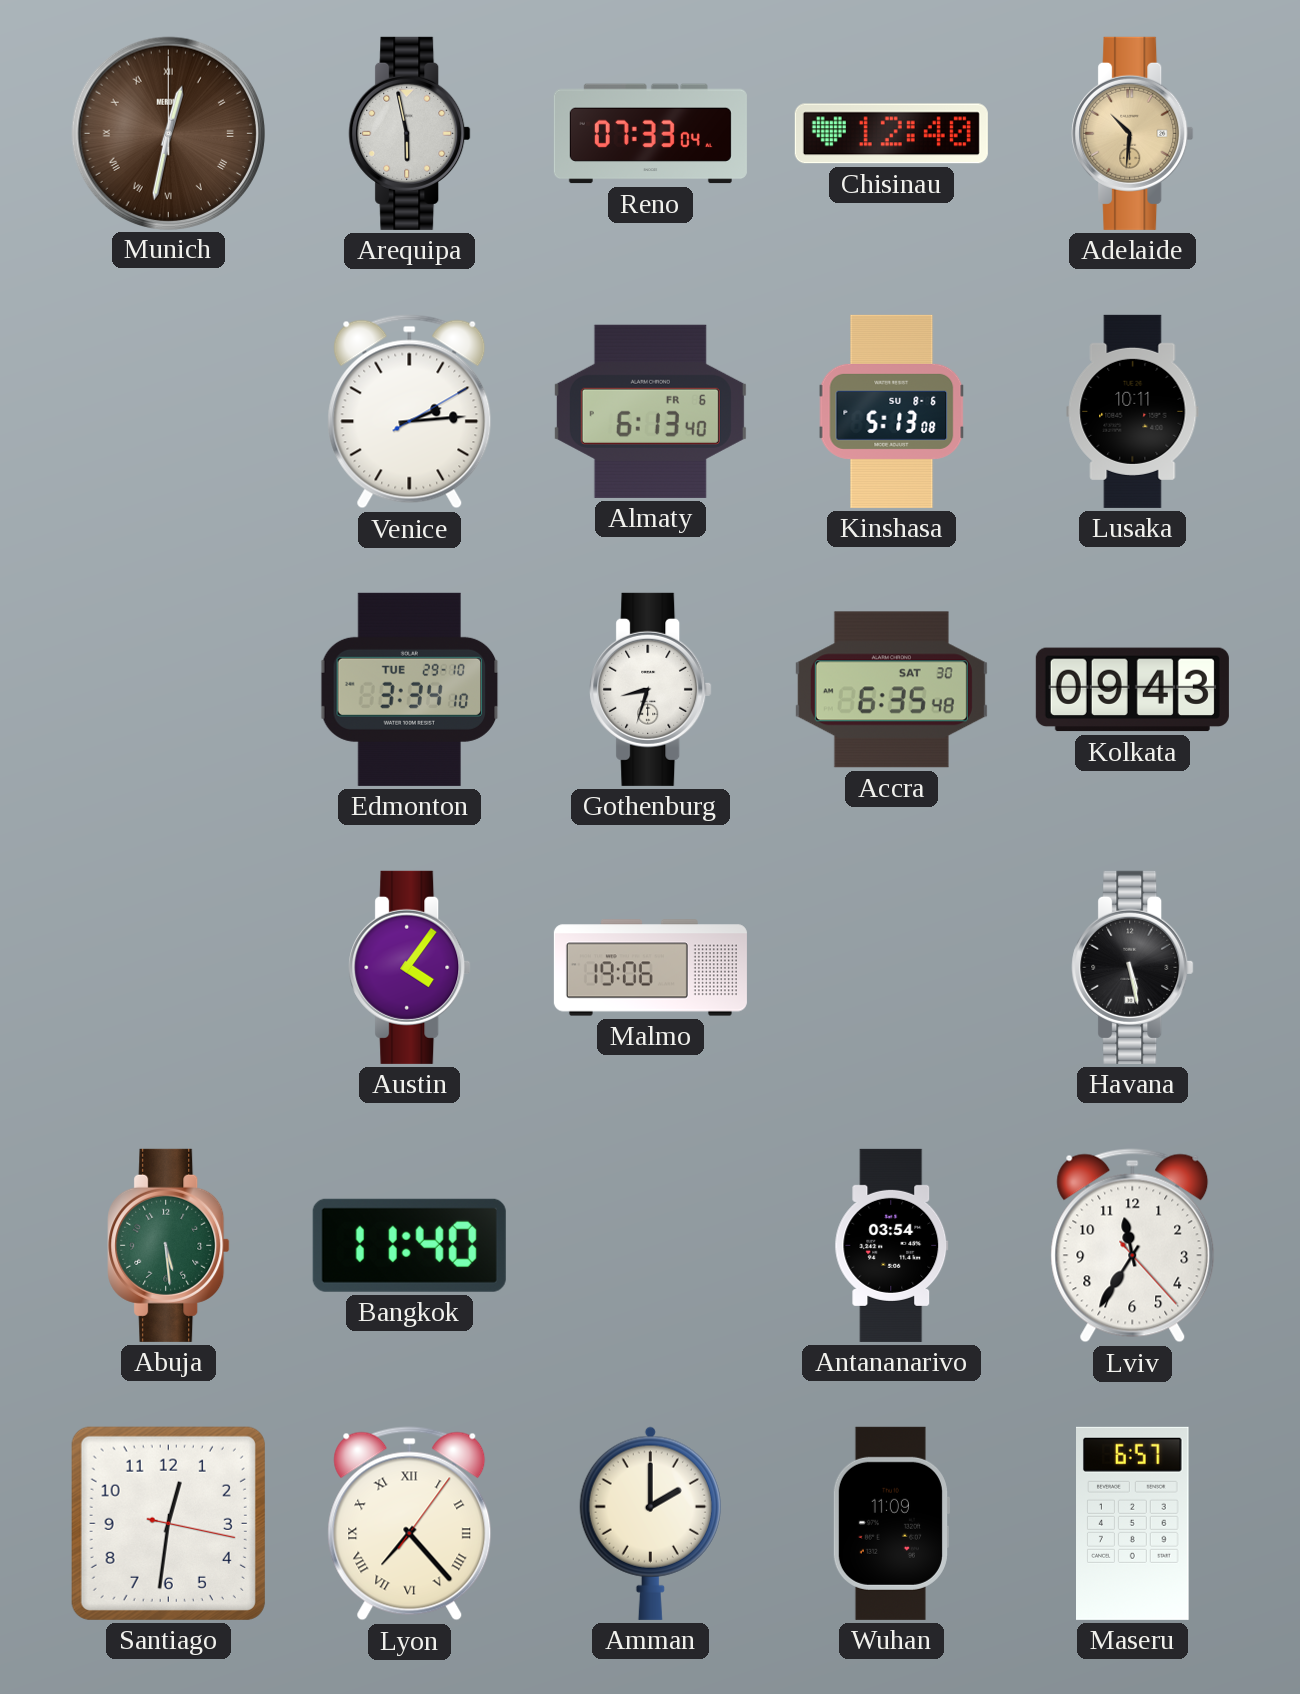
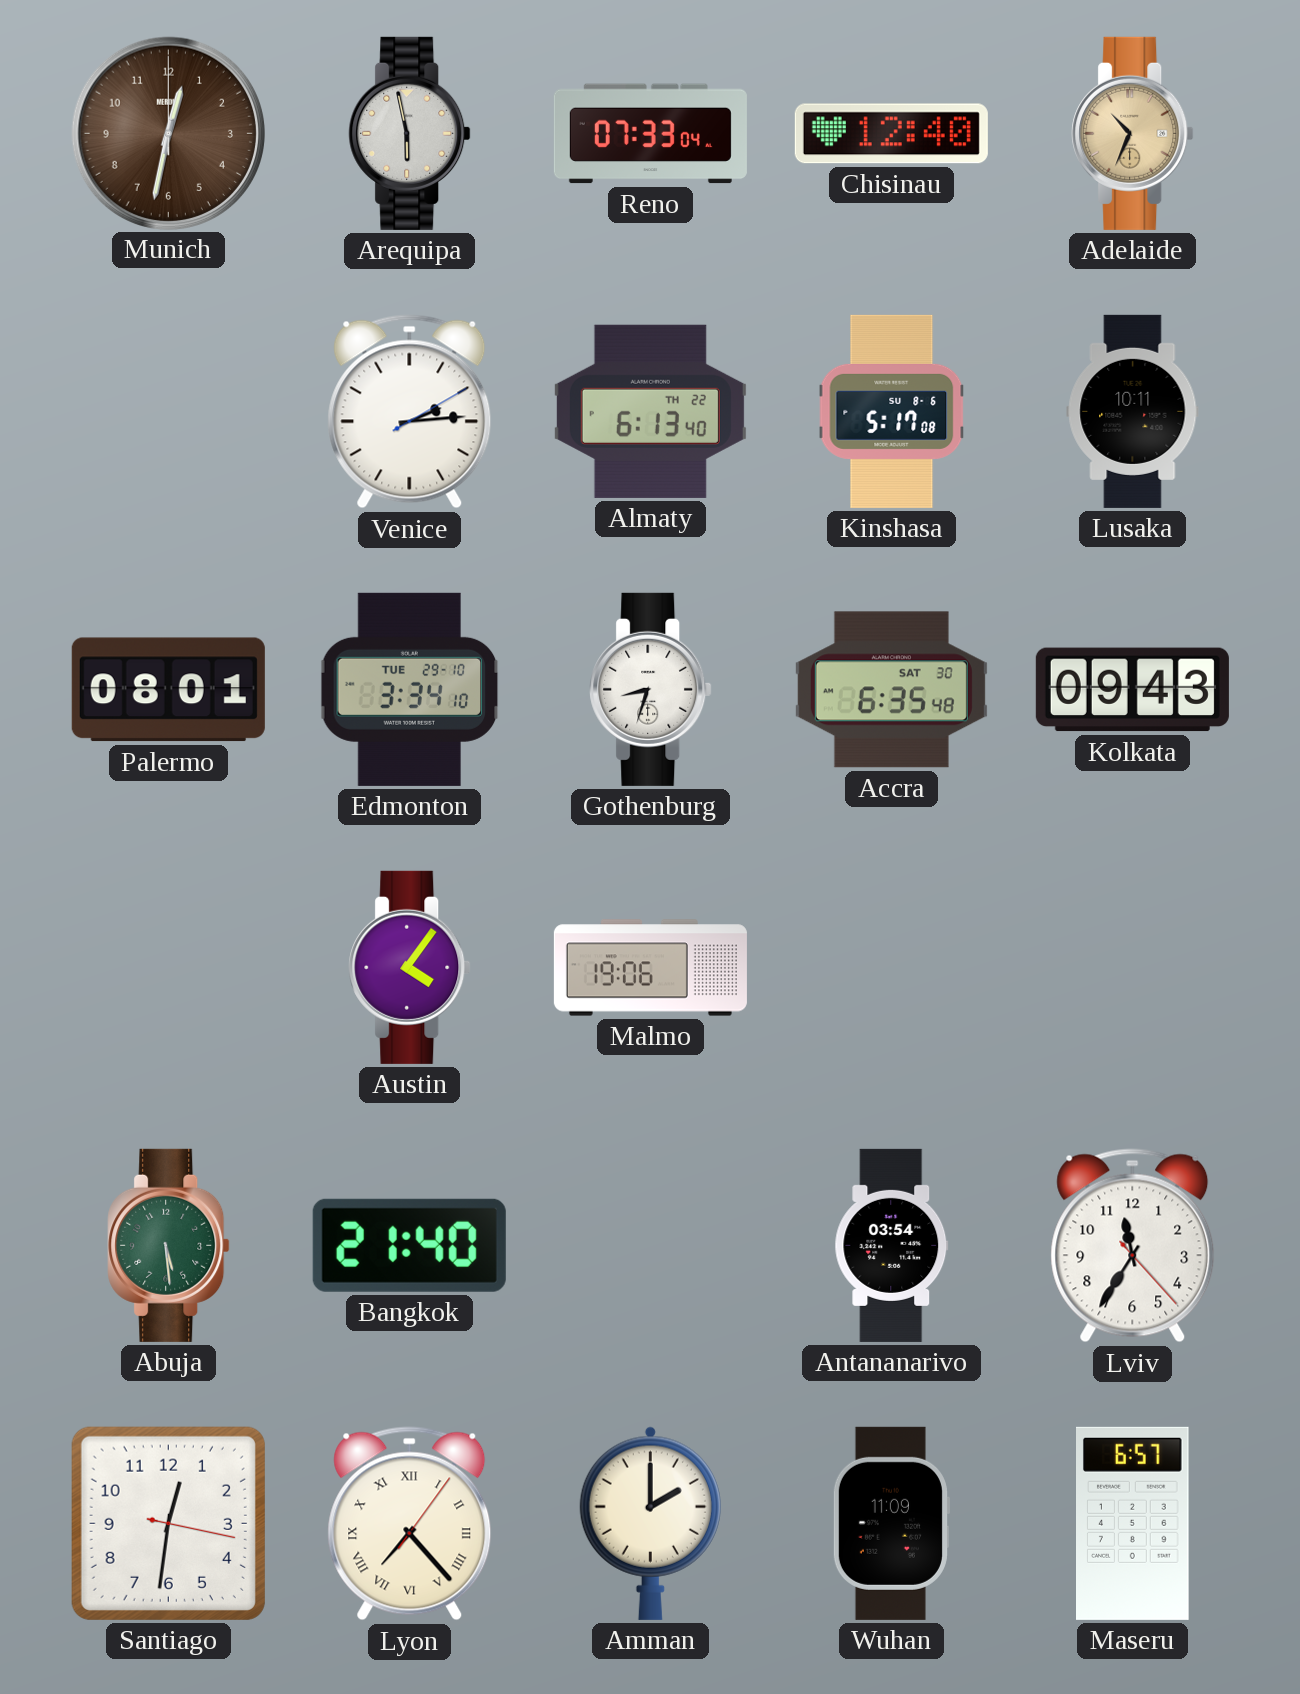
Munich numerals: Roman -> Arabic (168, 133)
Adelaide: 10:31 -> 10:34 (1133, 133)
Almaty date: FR 6 -> TH 22 (650, 411)
Kinshasa: 5:13 -> 5:17 (892, 411)
Palermo: none -> 08:01 (168, 690)
Havana: 5:28 -> none (1133, 967)
Bangkok: 11:40 -> 21:40 (409, 1245)
